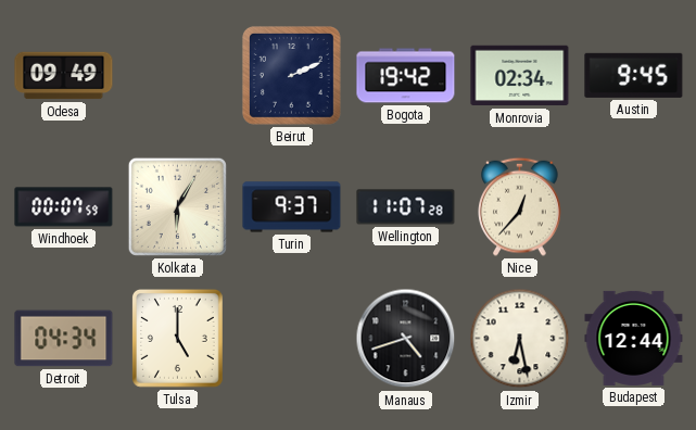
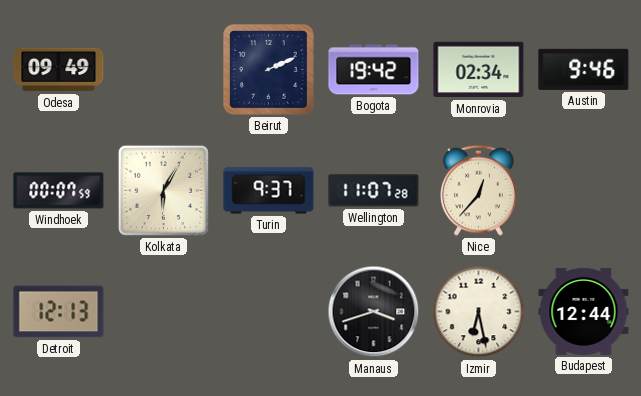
Austin: 9:45 -> 9:46 (584, 69)
Detroit: 04:34 -> 12:13 (59, 312)
Tulsa: 5:00 -> none (177, 339)
Manaus: 4:42 -> 3:42 (374, 312)
